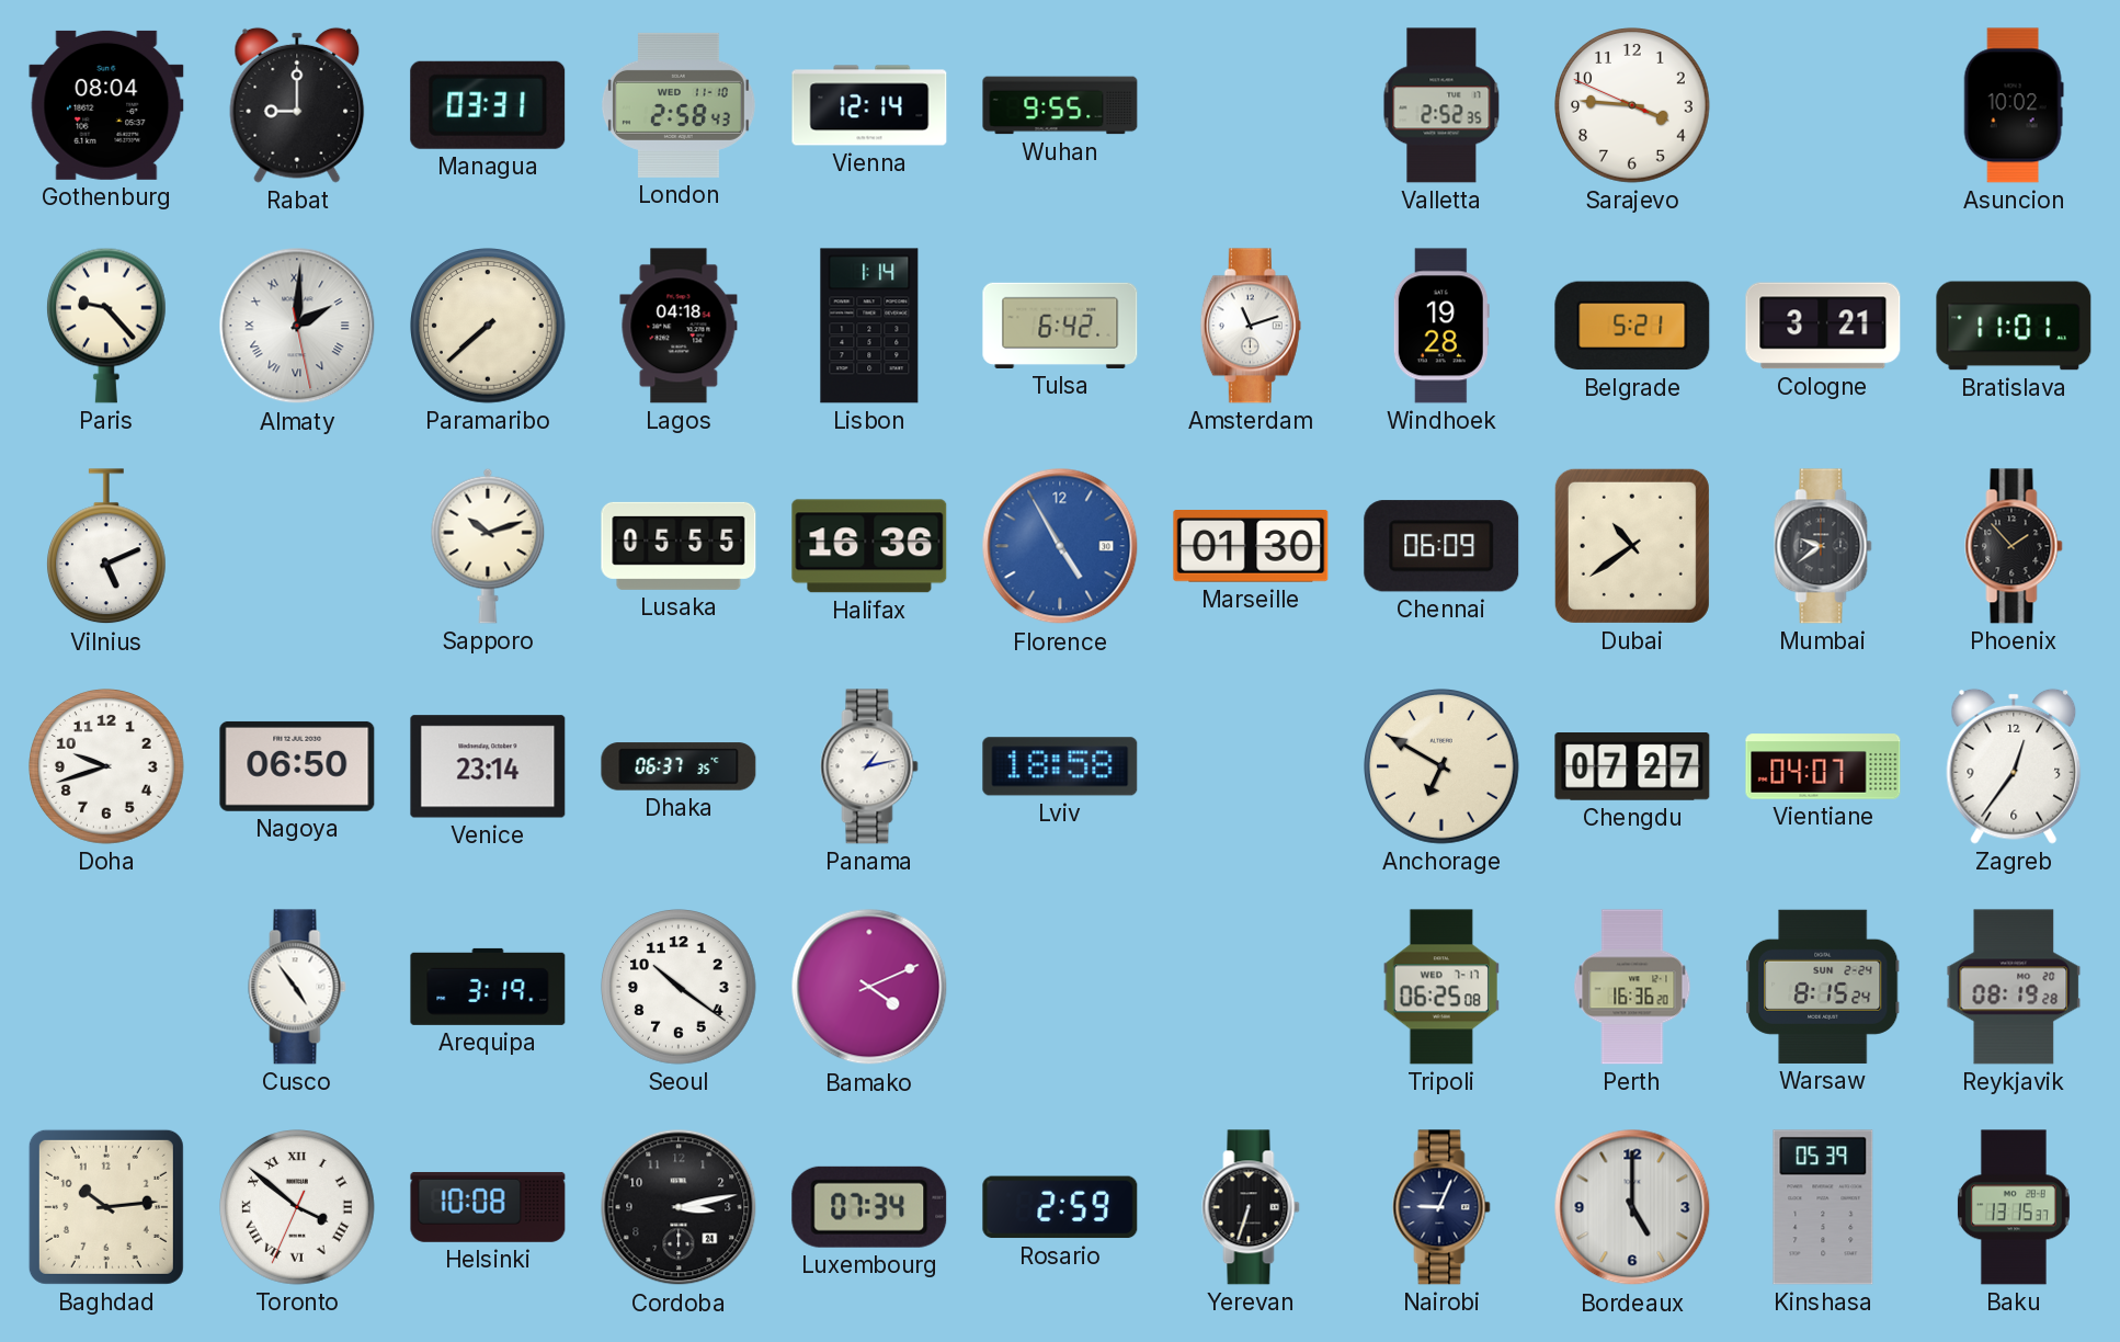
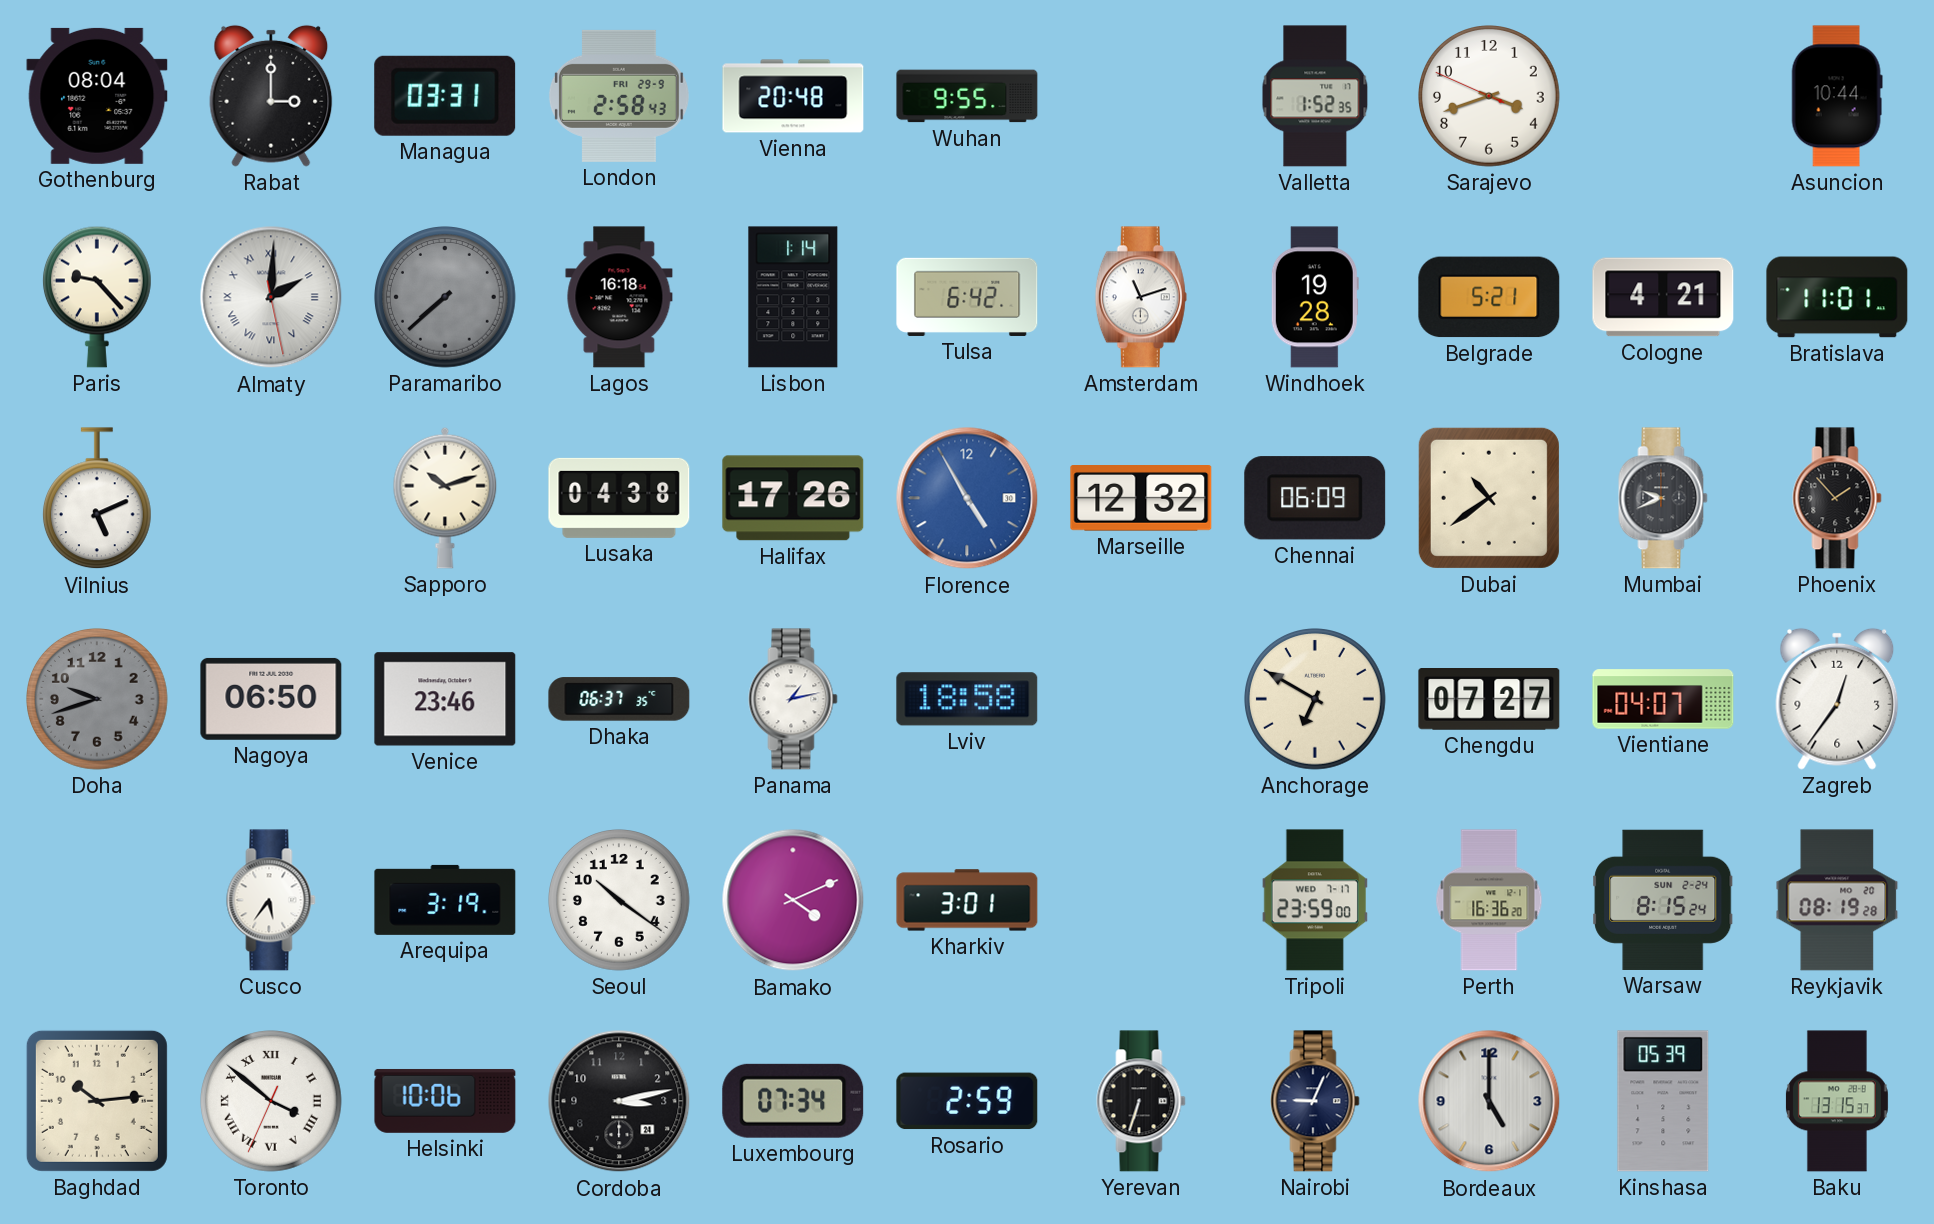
Rabat: 9:00 -> 3:00 (271, 96)
London date: WED 11-10 -> FRI 29-9 (619, 96)
Vienna: 12:14 -> 20:48 (793, 96)
Valletta: 2:52 -> 1:52 (1315, 96)
Sarajevo: 3:45 -> 3:41 (1490, 97)
Asuncion: 10:02 -> 10:44 (1837, 96)
Paramaribo dial: cream -> grey (446, 298)
Lagos: 04:18 -> 16:18 (619, 297)
Cologne: 3:21 -> 4:21 (1663, 297)
Lusaka: 05:55 -> 04:38 (619, 498)
Halifax: 16:36 -> 17:26 (793, 498)
Marseille: 01:30 -> 12:32 (1141, 499)
Mumbai: 9:39 -> 9:41 (1663, 498)
Doha dial: white -> grey (98, 700)
Venice: 23:14 -> 23:46 (445, 699)
Cusco: 4:54 -> 5:36 (271, 900)
Kharkiv: none -> 3:01 (967, 900)
Tripoli: 06:25 -> 23:59 (1315, 900)
Helsinki: 10:08 -> 10:06 (445, 1101)
